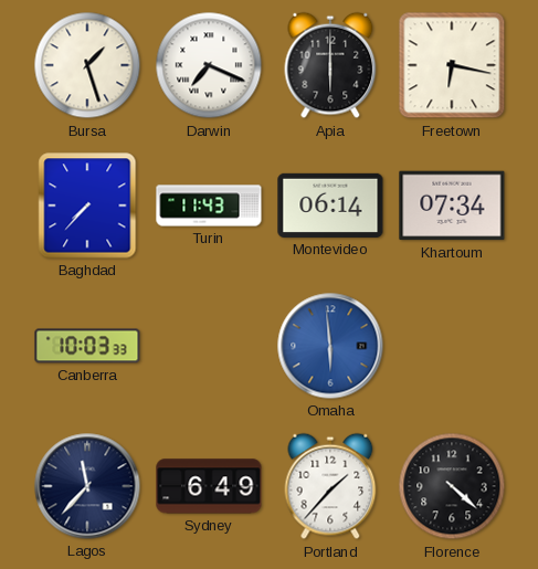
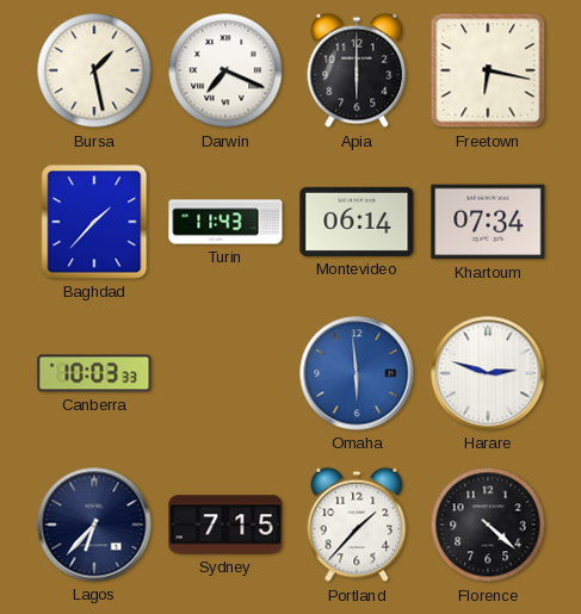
Bursa: 1:27 -> 1:28 (94, 70)
Baghdad: 7:37 -> 1:37 (94, 222)
Harare: none -> 2:48 (488, 373)
Lagos: 11:37 -> 6:37 (94, 525)
Sydney: 6:49 -> 7:15 (225, 525)
